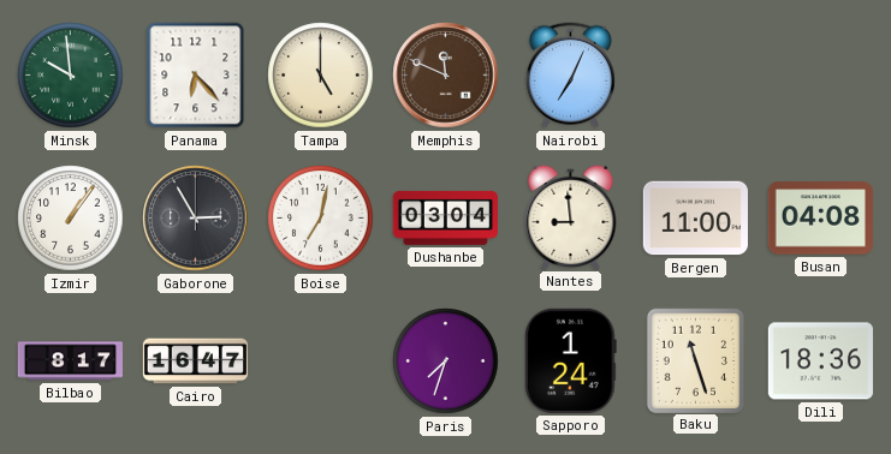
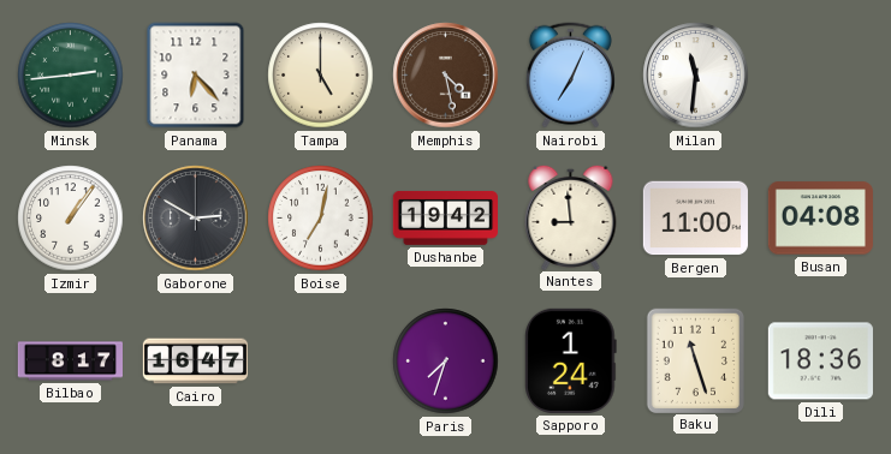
Minsk: 9:59 -> 2:44 (71, 76)
Memphis: 11:49 -> 4:28 (446, 76)
Milan: none -> 11:31 (696, 76)
Gaborone: 2:55 -> 2:50 (196, 219)
Dushanbe: 03:04 -> 19:42 (445, 217)
